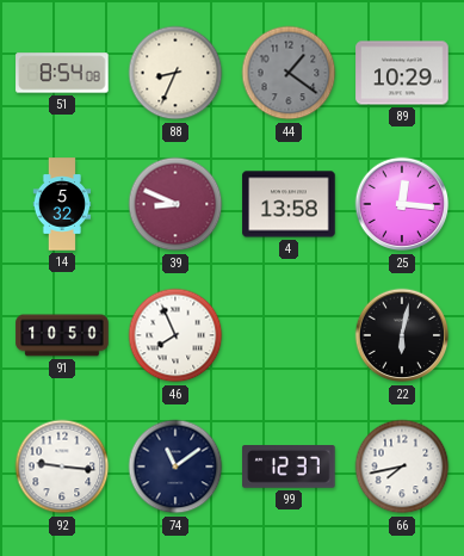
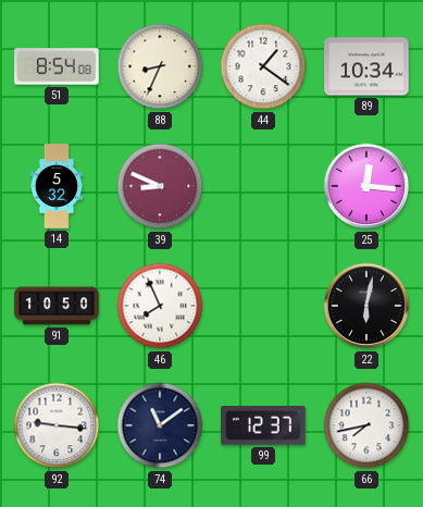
44 dial: grey -> white (263, 66)
89: 10:29 -> 10:34 (366, 66)
4: 13:58 -> none (289, 204)
